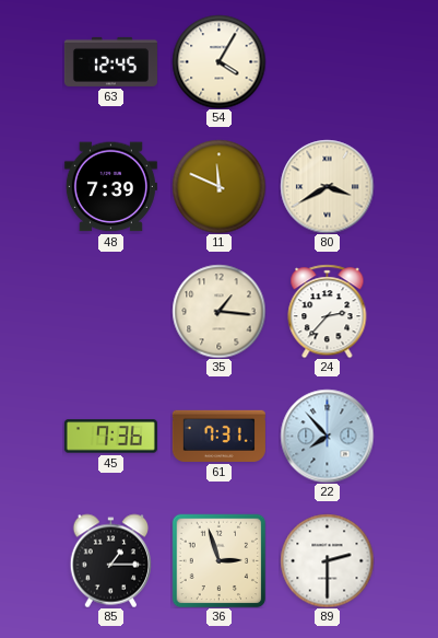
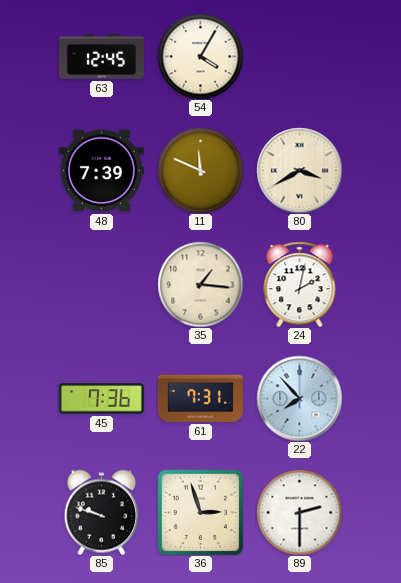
24: 2:37 -> 2:02 (300, 284)
85: 1:15 -> 9:48 (101, 512)
